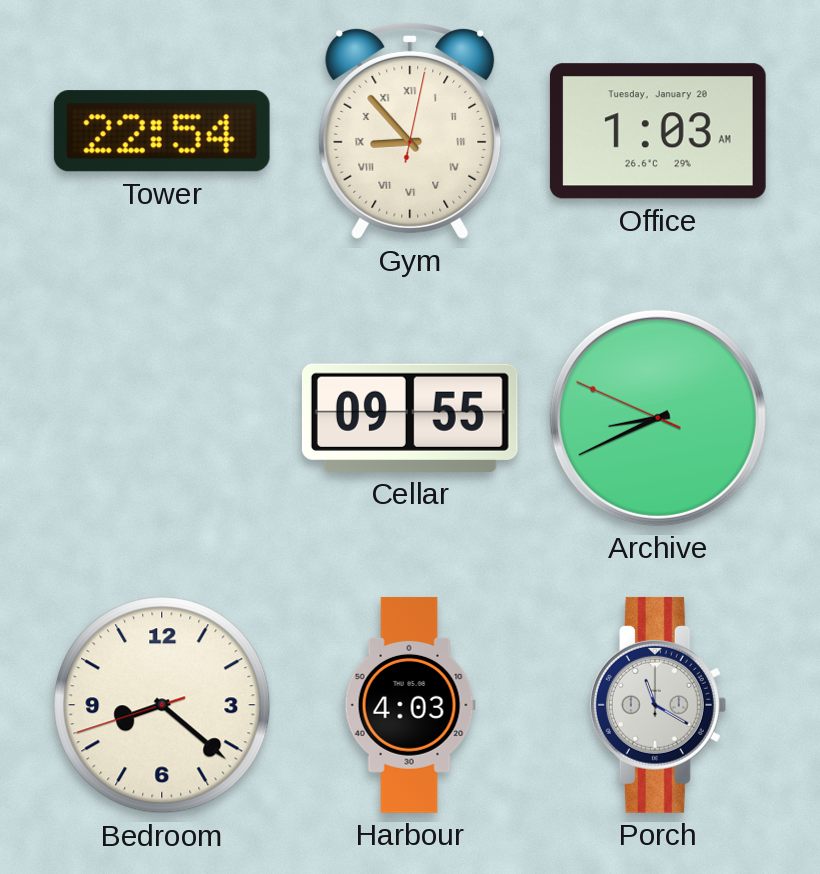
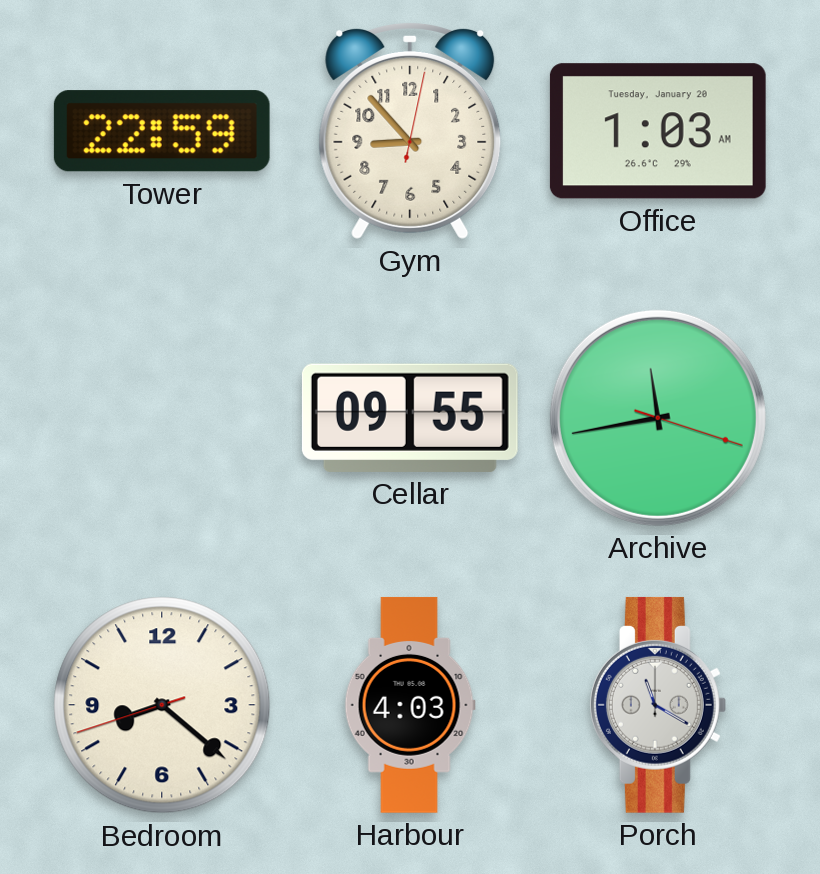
Tower: 22:54 -> 22:59 (162, 131)
Gym numerals: Roman -> Arabic (410, 130)
Archive: 8:40 -> 11:43 (658, 418)
